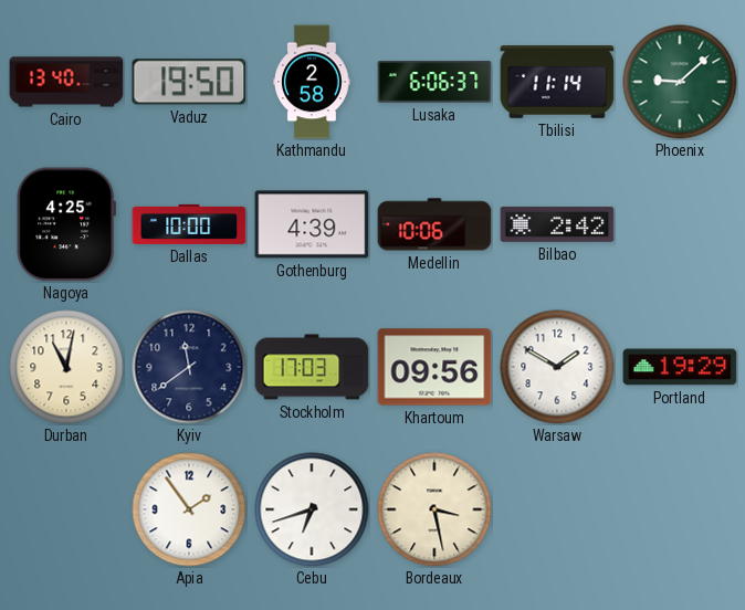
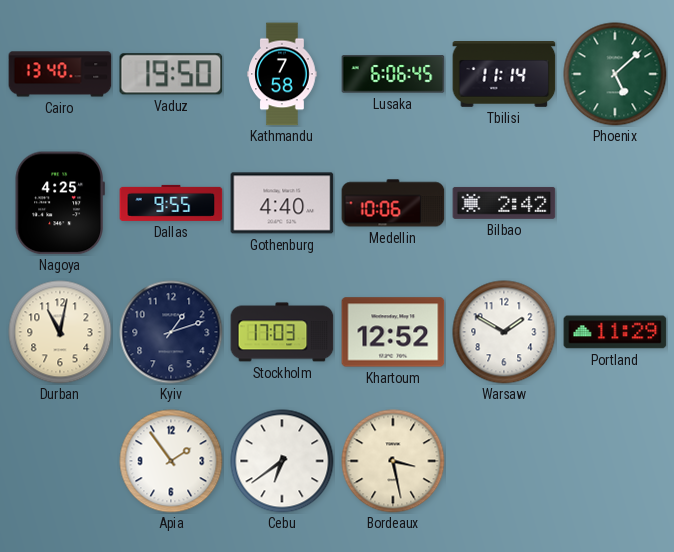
Kathmandu: 2:58 -> 7:58 (282, 74)
Lusaka: 6:06:37 -> 6:06:45 (393, 74)
Phoenix: 9:08 -> 5:08 (615, 74)
Dallas: 10:00 -> 9:55 (171, 203)
Gothenburg: 4:39 -> 4:40 (282, 203)
Kyiv: 11:39 -> 1:12 (171, 332)
Khartoum: 09:56 -> 12:52 (393, 332)
Portland: 19:29 -> 11:29 (615, 332)
Cebu: 6:42 -> 6:39 (282, 461)
